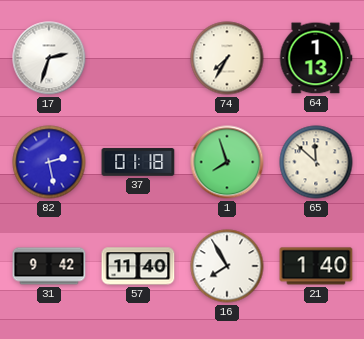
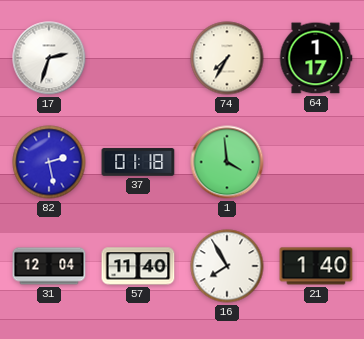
64: 1:13 -> 1:17 (316, 58)
1: 7:57 -> 3:59 (227, 162)
65: 11:52 -> none (316, 162)
31: 9:42 -> 12:04 (49, 266)
